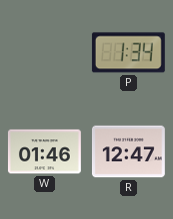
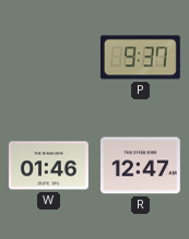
P: 1:34 -> 9:37 (140, 58)
